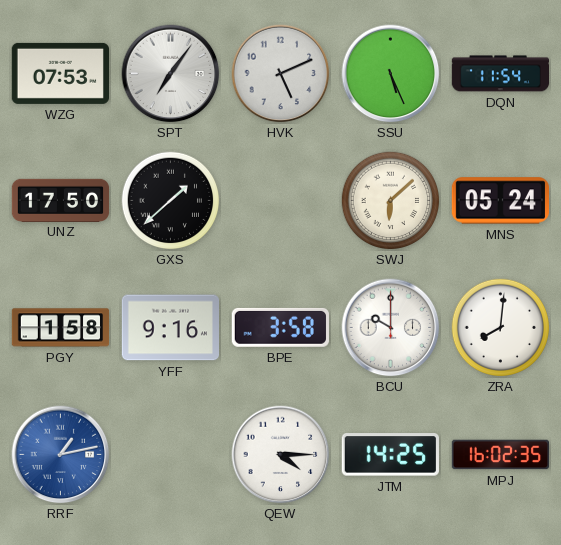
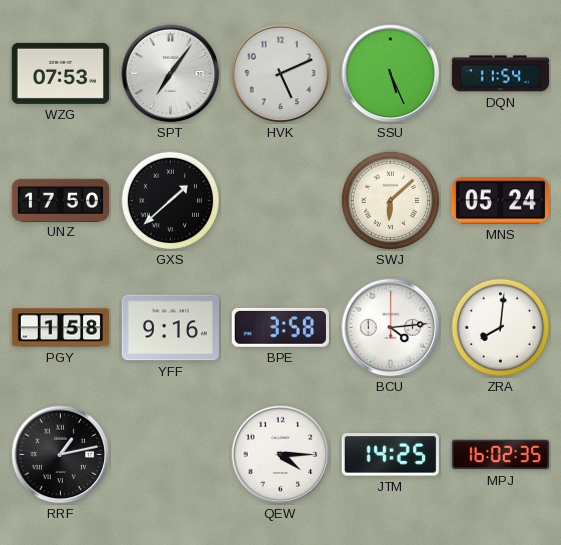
BCU: 10:00 -> 4:14 (391, 328)
RRF dial: blue -> black (61, 455)
